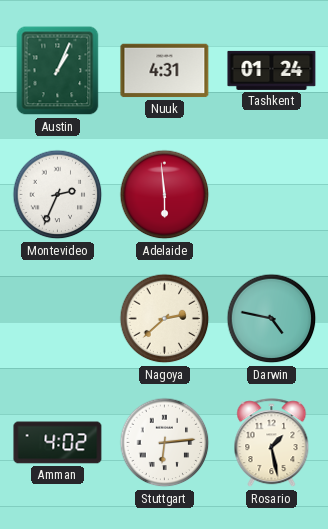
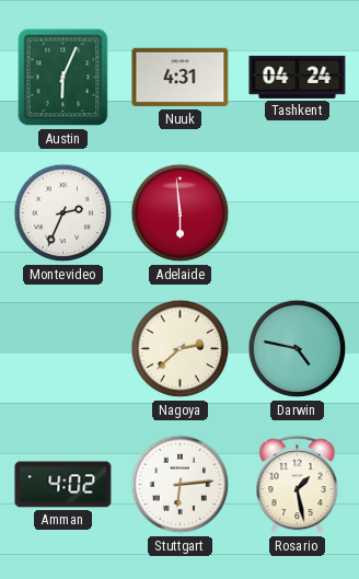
Austin: 1:04 -> 6:04 (63, 78)
Tashkent: 01:24 -> 04:24 (298, 77)
